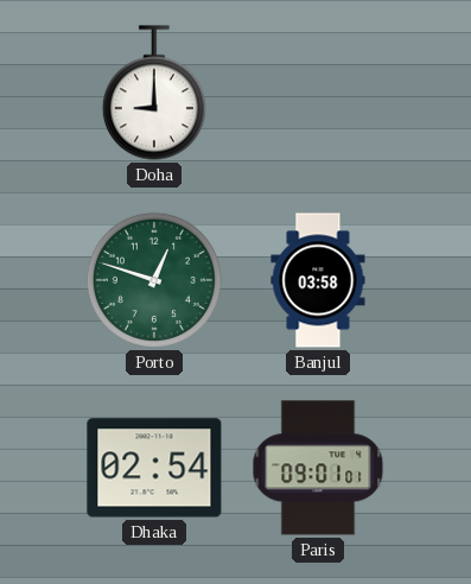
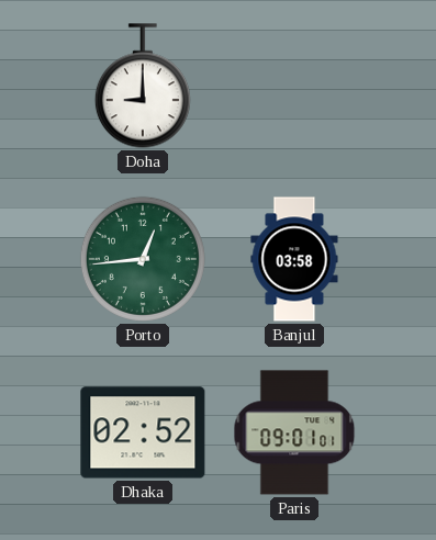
Porto: 12:48 -> 12:44 (143, 259)
Dhaka: 02:54 -> 02:52 (143, 432)
